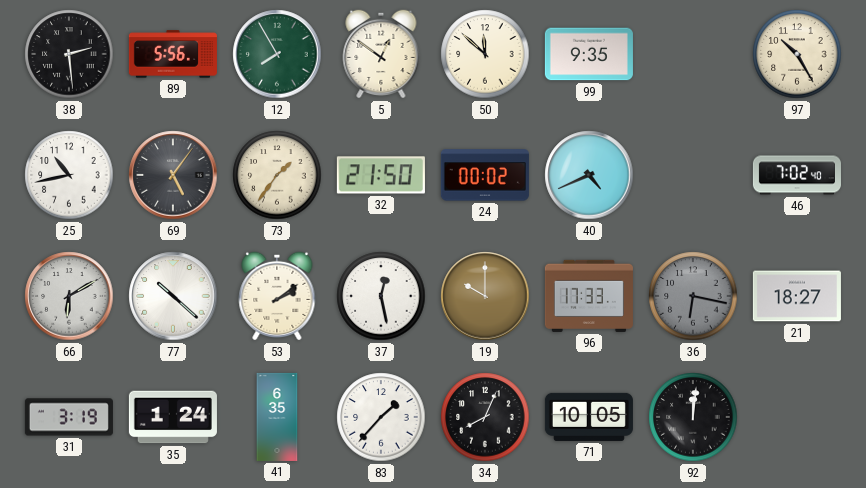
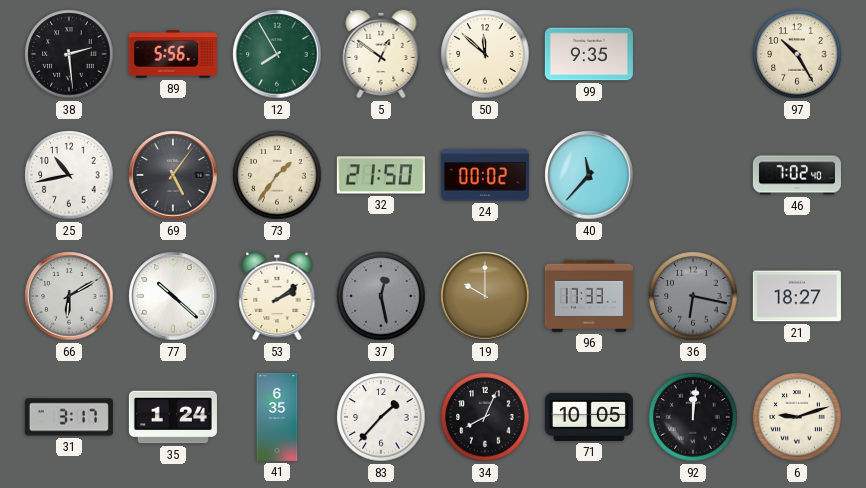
40: 4:41 -> 11:37 (589, 175)
37 dial: white -> grey (381, 296)
31: 3:19 -> 3:17 (69, 417)
6: none -> 9:12 (797, 417)
